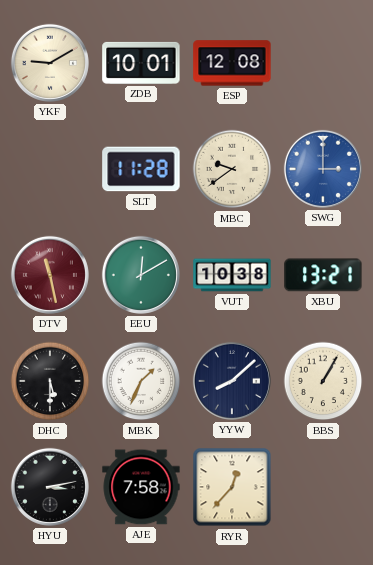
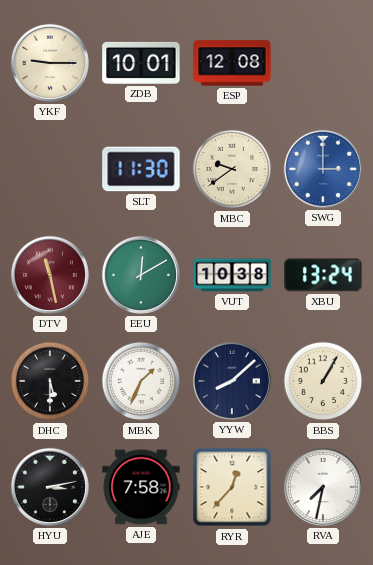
YKF: 9:10 -> 9:15 (50, 63)
SLT: 11:28 -> 11:30 (141, 169)
XBU: 13:21 -> 13:24 (323, 275)
RVA: none -> 7:32 (323, 487)
